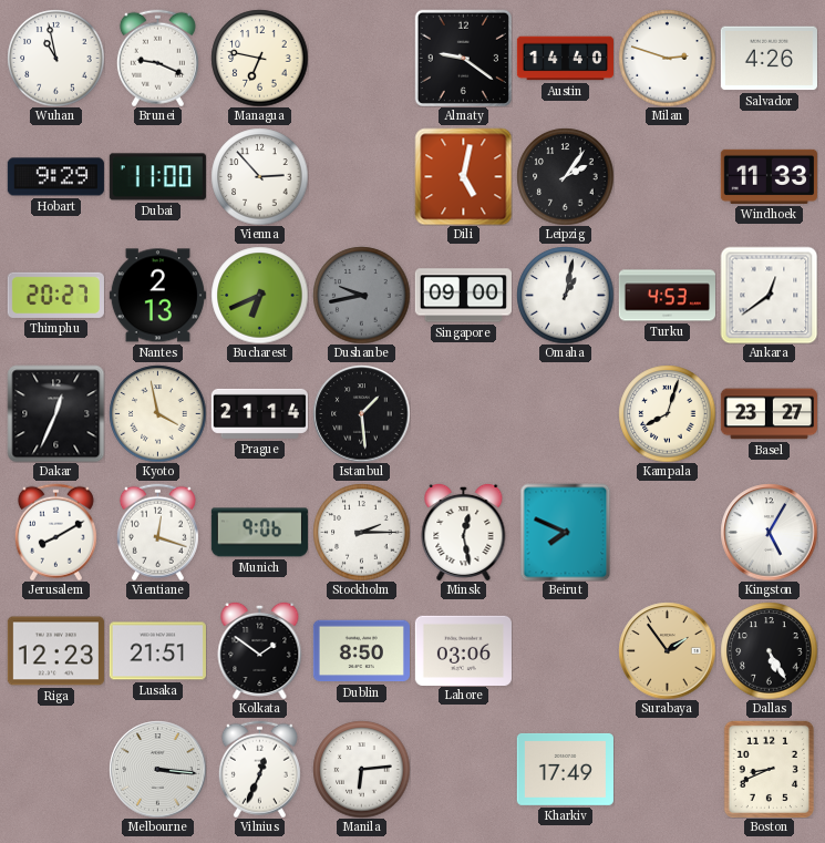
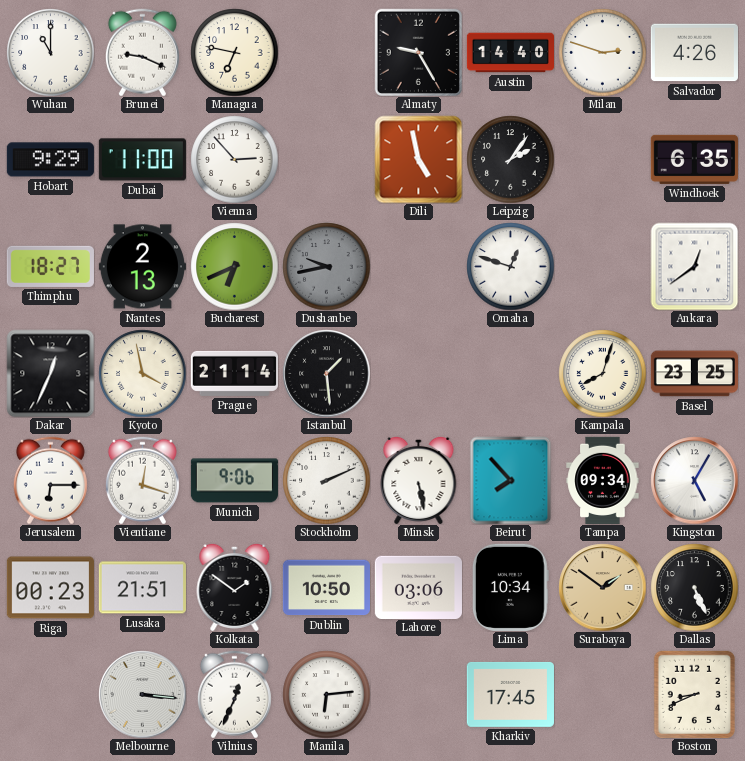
Wuhan: 10:58 -> 11:00 (50, 52)
Almaty: 9:21 -> 9:25 (418, 52)
Dili: 5:02 -> 4:58 (418, 159)
Windhoek: 11:33 -> 6:35 (694, 159)
Thimphu: 20:27 -> 18:27 (50, 266)
Singapore: 09:00 -> none (463, 296)
Omaha: 1:02 -> 12:48 (510, 266)
Turku: 4:53 -> none (667, 296)
Basel: 23:27 -> 23:25 (694, 374)
Jerusalem: 8:10 -> 6:15 (50, 480)
Stockholm: 2:15 -> 2:11 (326, 480)
Minsk: 12:28 -> 5:28 (419, 480)
Beirut: 7:49 -> 7:53 (511, 480)
Tampa: none -> 09:34 (603, 480)
Riga: 12:23 -> 00:23 (50, 588)
Dublin: 8:50 -> 10:50 (326, 588)
Lima: none -> 10:34 (510, 587)
Surabaya: 1:54 -> 1:51 (602, 587)
Dallas: 5:25 -> 5:26 (694, 587)
Kharkiv: 17:49 -> 17:45 (510, 694)
